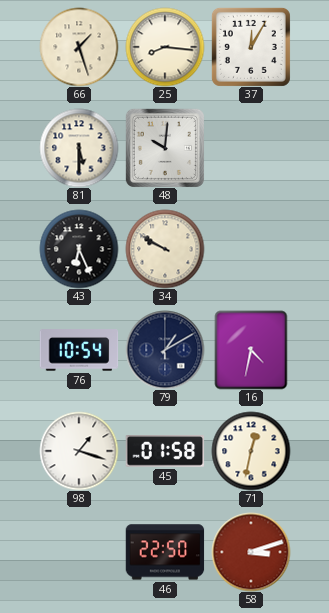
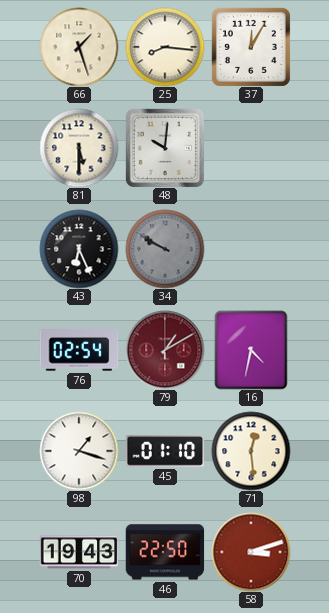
34 dial: cream -> grey (165, 249)
76: 10:54 -> 02:54 (79, 350)
79 dial: navy -> burgundy (165, 350)
45: 01:58 -> 01:10 (165, 451)
71: 12:32 -> 12:29 (251, 451)
70: none -> 19:43 (79, 552)
